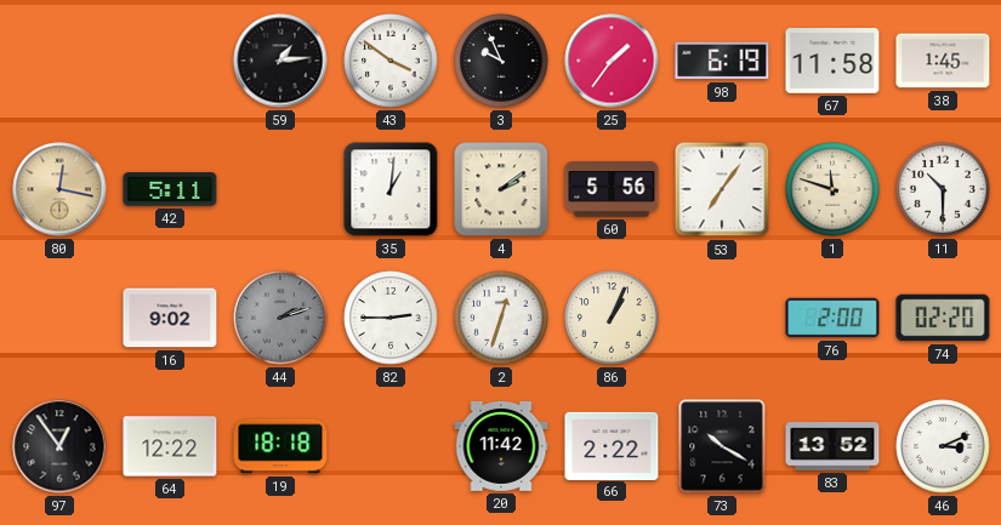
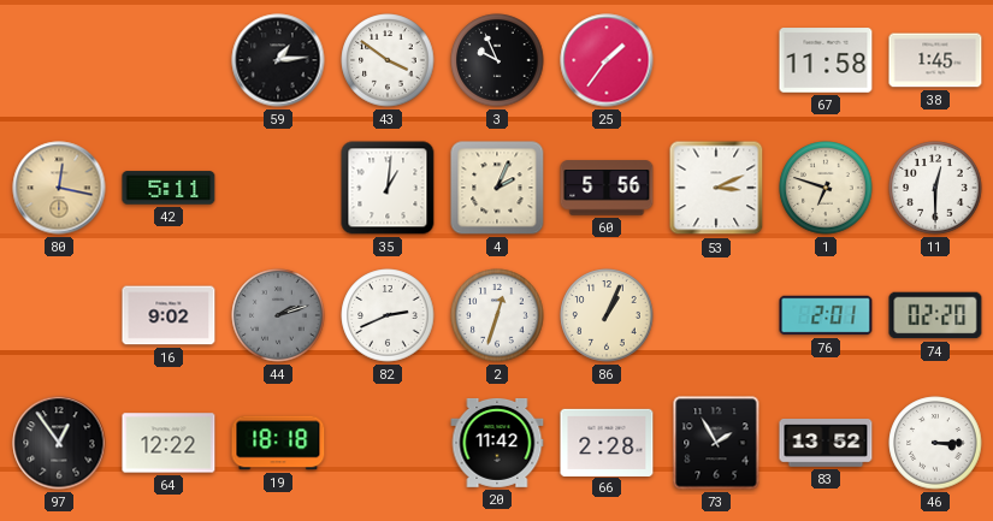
98: 6:19 -> none (722, 61)
4: 2:09 -> 2:04 (497, 188)
53: 7:06 -> 3:11 (716, 188)
1: 11:48 -> 6:48 (826, 188)
11: 10:30 -> 12:30 (935, 188)
82: 2:45 -> 2:41 (388, 315)
76: 2:00 -> 2:01 (826, 315)
66: 2:22 -> 2:28 (607, 442)
73: 10:20 -> 1:55 (716, 443)
46: 3:11 -> 3:15 (935, 443)
